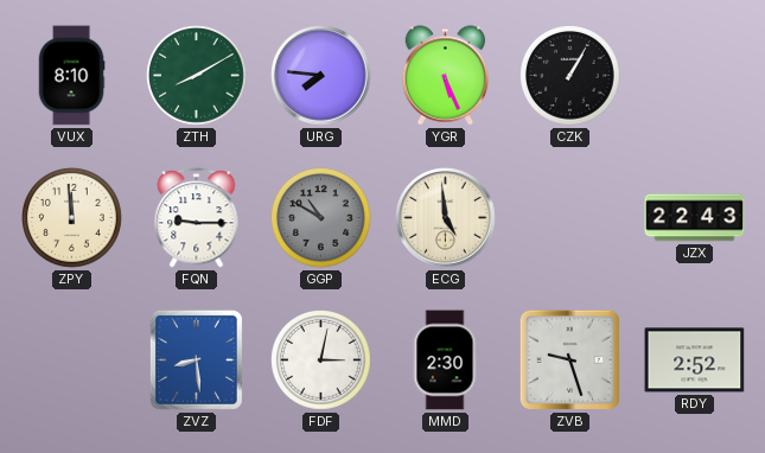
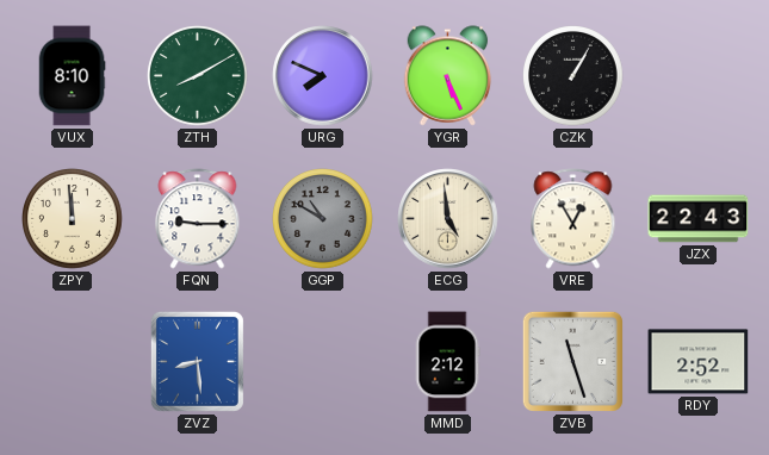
URG: 7:46 -> 7:49 (323, 76)
VRE: none -> 12:55 (573, 219)
FDF: 3:02 -> none (321, 361)
MMD: 2:30 -> 2:12 (447, 362)
ZVB: 9:27 -> 11:27 (572, 361)
